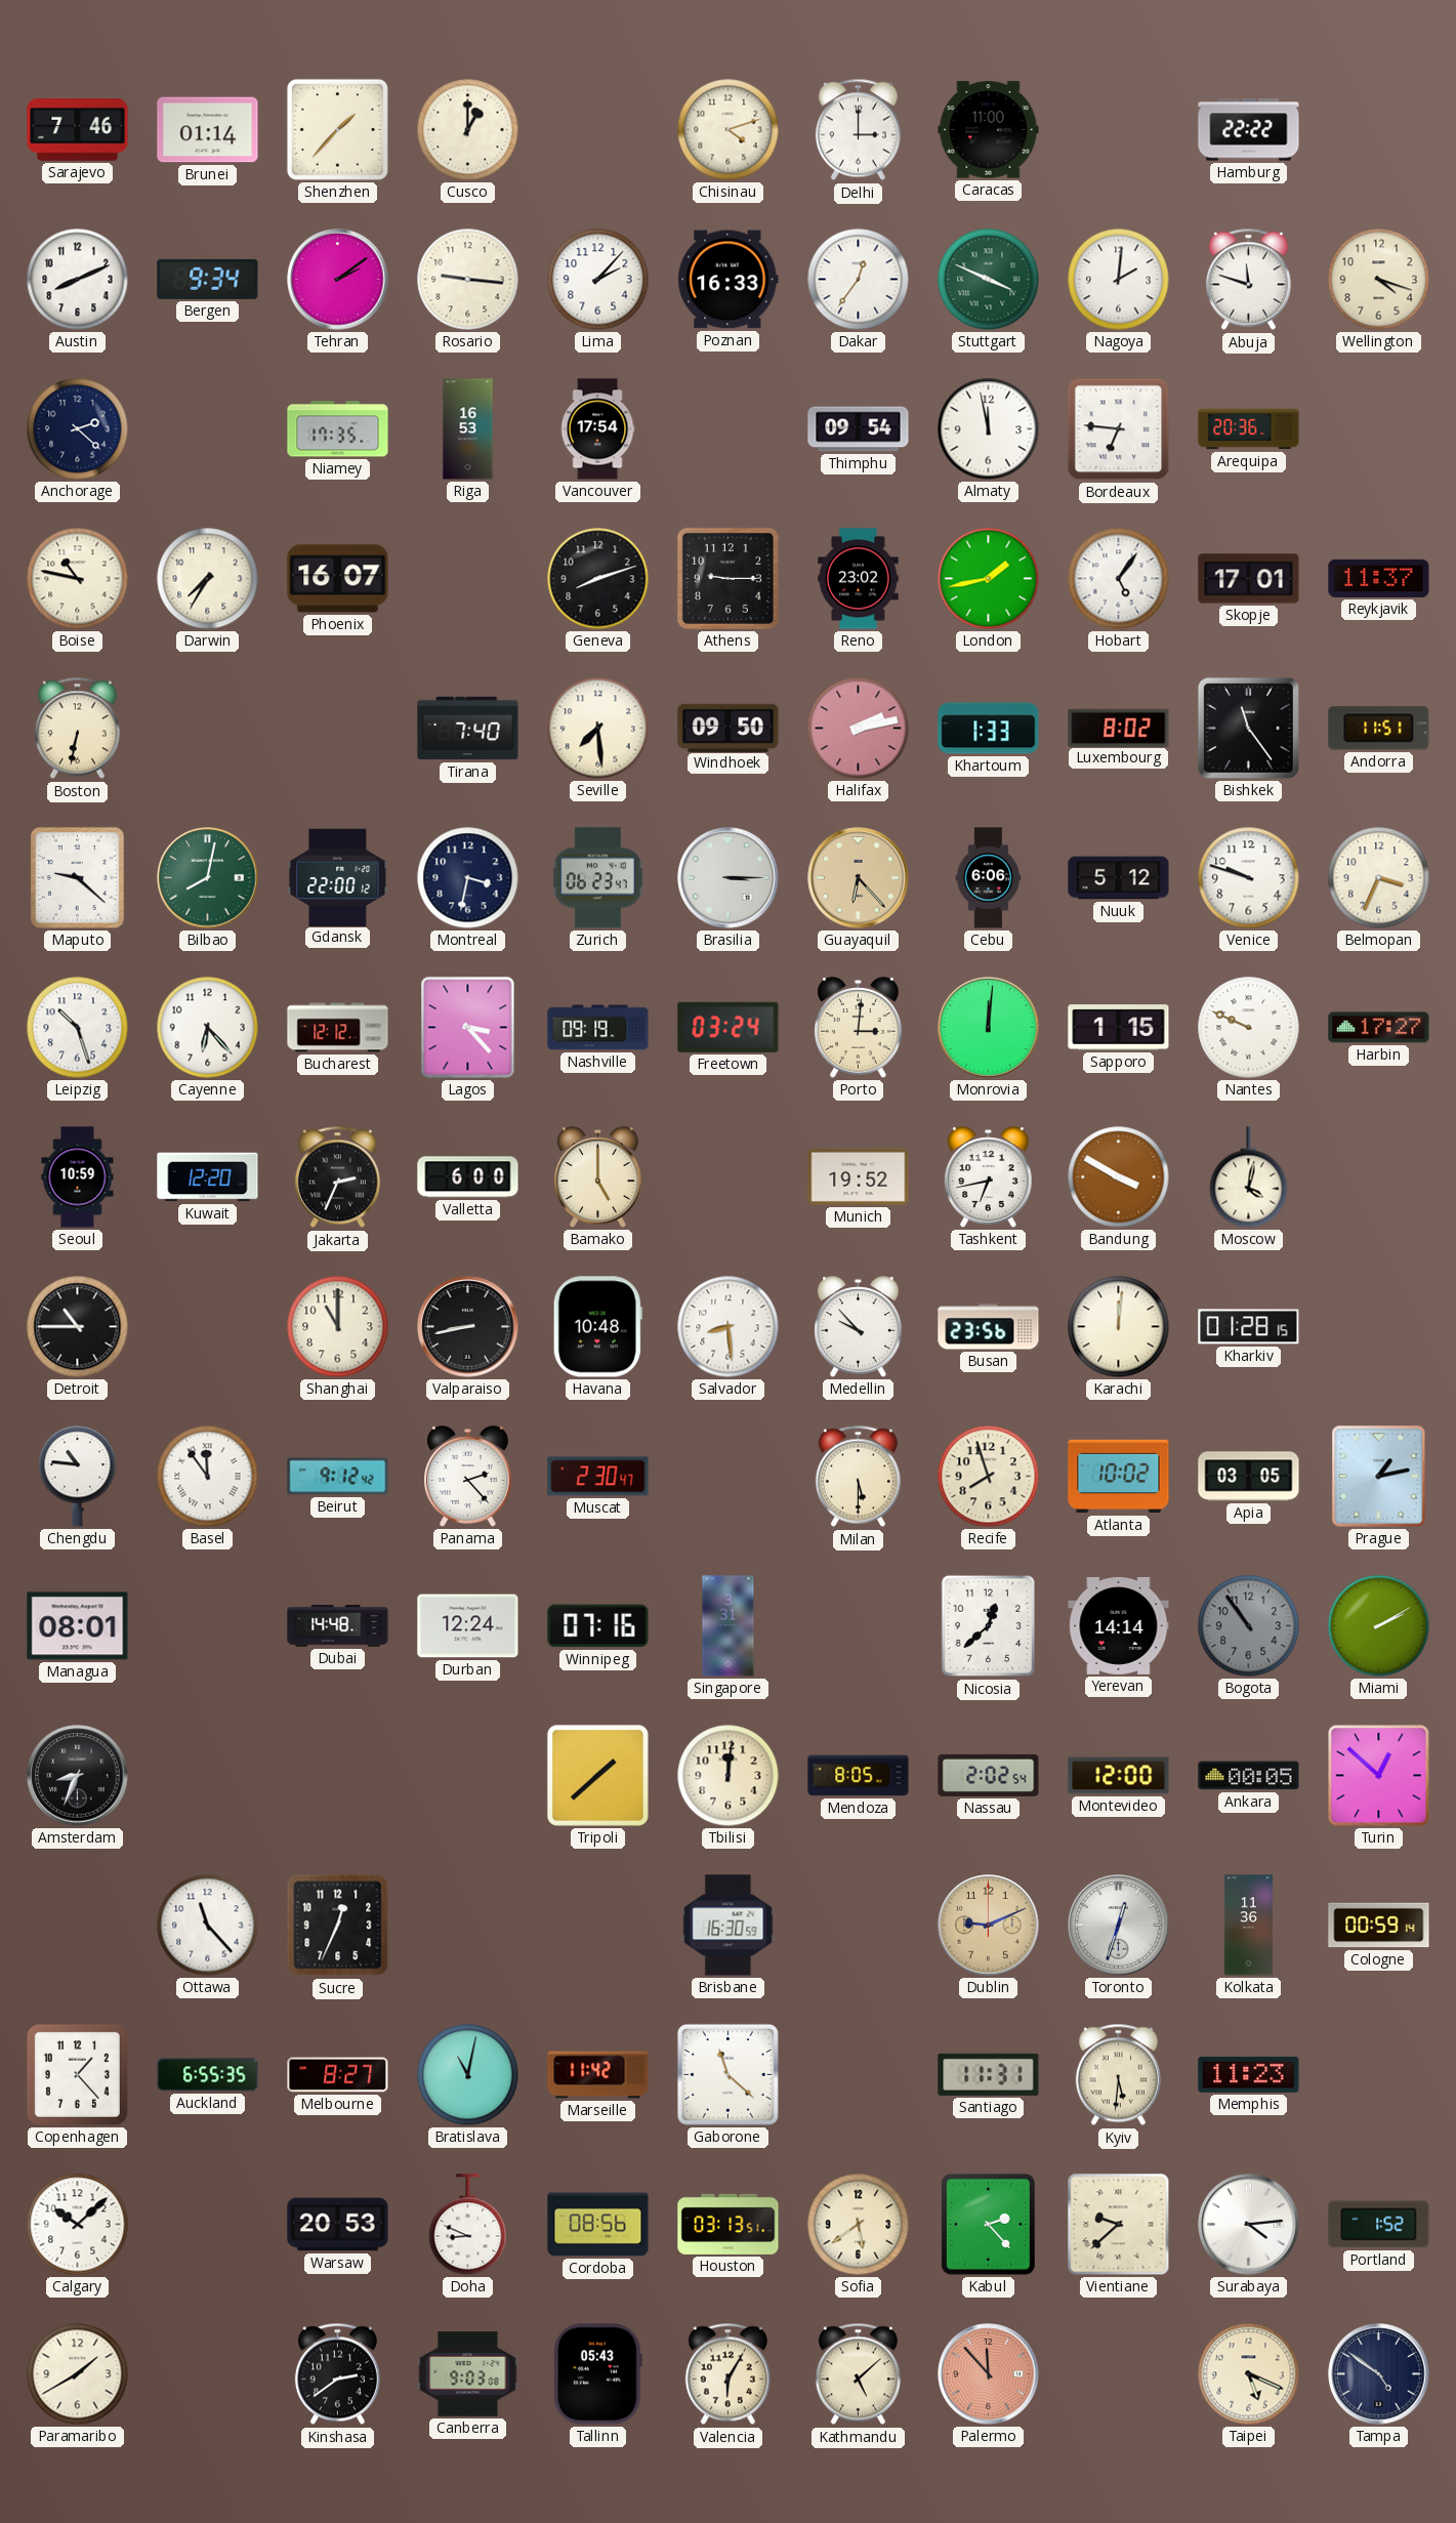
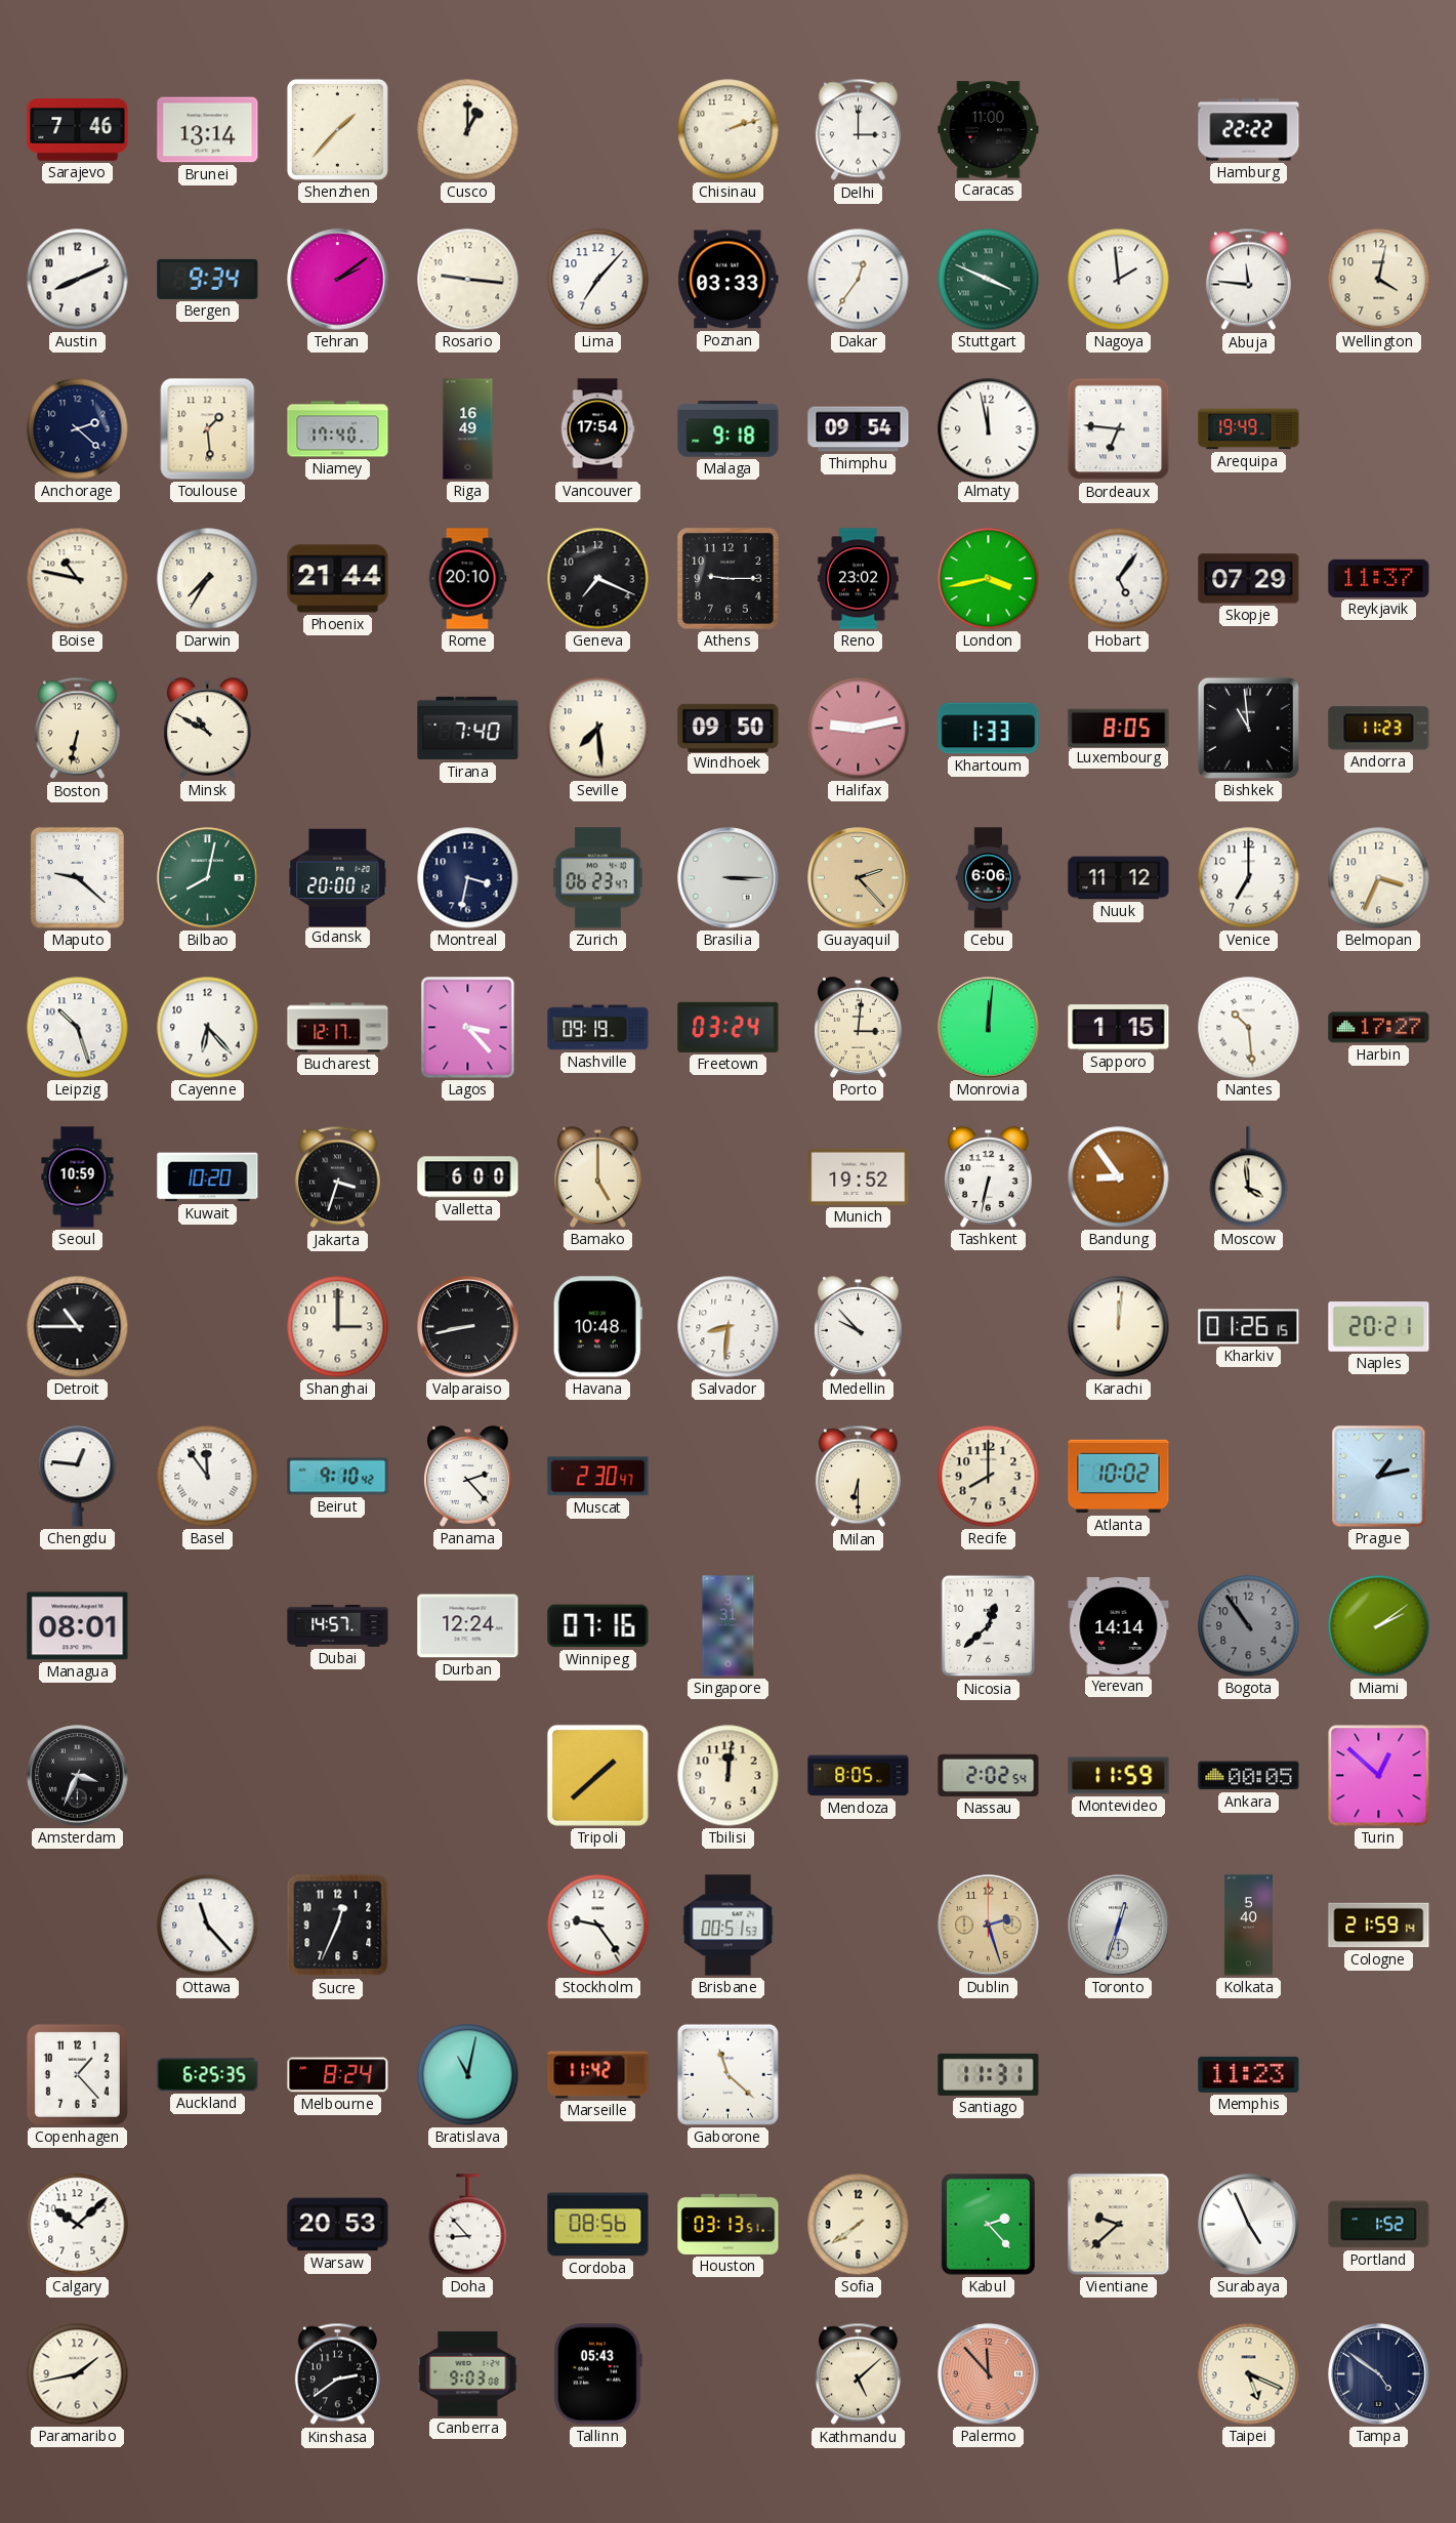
Brunei: 01:14 -> 13:14 (208, 130)
Chisinau: 4:12 -> 2:12 (729, 130)
Lima: 2:07 -> 7:07 (598, 280)
Poznan: 16:33 -> 03:33 (729, 280)
Nagoya: 2:01 -> 1:59 (1119, 280)
Abuja: 11:48 -> 11:46 (1248, 280)
Wellington: 4:18 -> 4:02 (1379, 280)
Toulouse: none -> 1:29 (208, 429)
Niamey: 17:35 -> 17:40 (338, 429)
Riga: 16:53 -> 16:49 (468, 429)
Malaga: none -> 9:18 (729, 429)
Arequipa: 20:36 -> 19:49 (1249, 429)
Phoenix: 16:07 -> 21:44 (338, 579)
Rome: none -> 20:10 (467, 579)
Geneva: 8:12 -> 7:19 (598, 579)
London: 1:43 -> 3:43 (989, 579)
Skopje: 17:01 -> 07:29 (1249, 579)
Minsk: none -> 10:50 (208, 729)
Halifax: 2:13 -> 9:13 (859, 729)
Luxembourg: 8:02 -> 8:05 (1119, 728)
Bishkek: 11:24 -> 10:59 (1248, 728)
Andorra: 11:51 -> 11:23 (1379, 729)
Gdansk: 22:00 -> 20:00 (338, 877)
Guayaquil: 6:23 -> 2:23 (859, 878)
Nuuk: 5:12 -> 11:12 (1119, 878)
Venice: 9:48 -> 7:00 (1249, 878)
Bucharest: 12:12 -> 12:17 (338, 1028)
Nantes: 9:49 -> 10:29 (1249, 1028)
Kuwait: 12:20 -> 10:20 (208, 1177)
Jakarta: 2:34 -> 3:33 (337, 1177)
Tashkent: 6:43 -> 6:32 (989, 1177)
Bandung: 3:50 -> 8:54 (1119, 1177)
Moscow: 4:02 -> 3:59 (1249, 1177)
Shanghai: 11:00 -> 3:00 (338, 1327)
Salvador: 8:29 -> 8:31 (729, 1327)
Busan: 23:56 -> none (989, 1327)
Kharkiv: 01:28 -> 01:26 (1249, 1327)
Naples: none -> 20:21 (1379, 1327)
Chengdu: 10:46 -> 12:46 (78, 1477)
Beirut: 9:12 -> 9:10 (338, 1477)
Milan: 5:30 -> 6:30 (858, 1477)
Recife: 7:57 -> 8:00 (989, 1477)
Apia: 03:05 -> none (1249, 1477)
Dubai: 14:48 -> 14:57 (338, 1626)
Miami: 2:10 -> 2:09 (1379, 1626)
Amsterdam: 8:34 -> 3:34 (78, 1776)
Montevideo: 12:00 -> 11:59 (1119, 1776)
Stockholm: none -> 9:24 (598, 1926)
Brisbane: 16:30 -> 00:51 (729, 1926)
Dublin: 9:11 -> 2:27 (989, 1926)
Kolkata: 11:36 -> 5:40 (1248, 1926)
Cologne: 00:59 -> 21:59 (1379, 1926)
Auckland: 6:55 -> 6:25 (208, 2075)
Melbourne: 8:27 -> 8:24 (338, 2075)
Kyiv: 5:31 -> none (1118, 2075)
Doha: 8:49 -> 8:53 (468, 2225)
Sofia: 5:39 -> 7:39 (859, 2225)
Surabaya: 4:14 -> 4:56 (1249, 2225)
Paramaribo: 1:40 -> 1:43 (78, 2374)
Valencia: 6:05 -> none (727, 2374)
